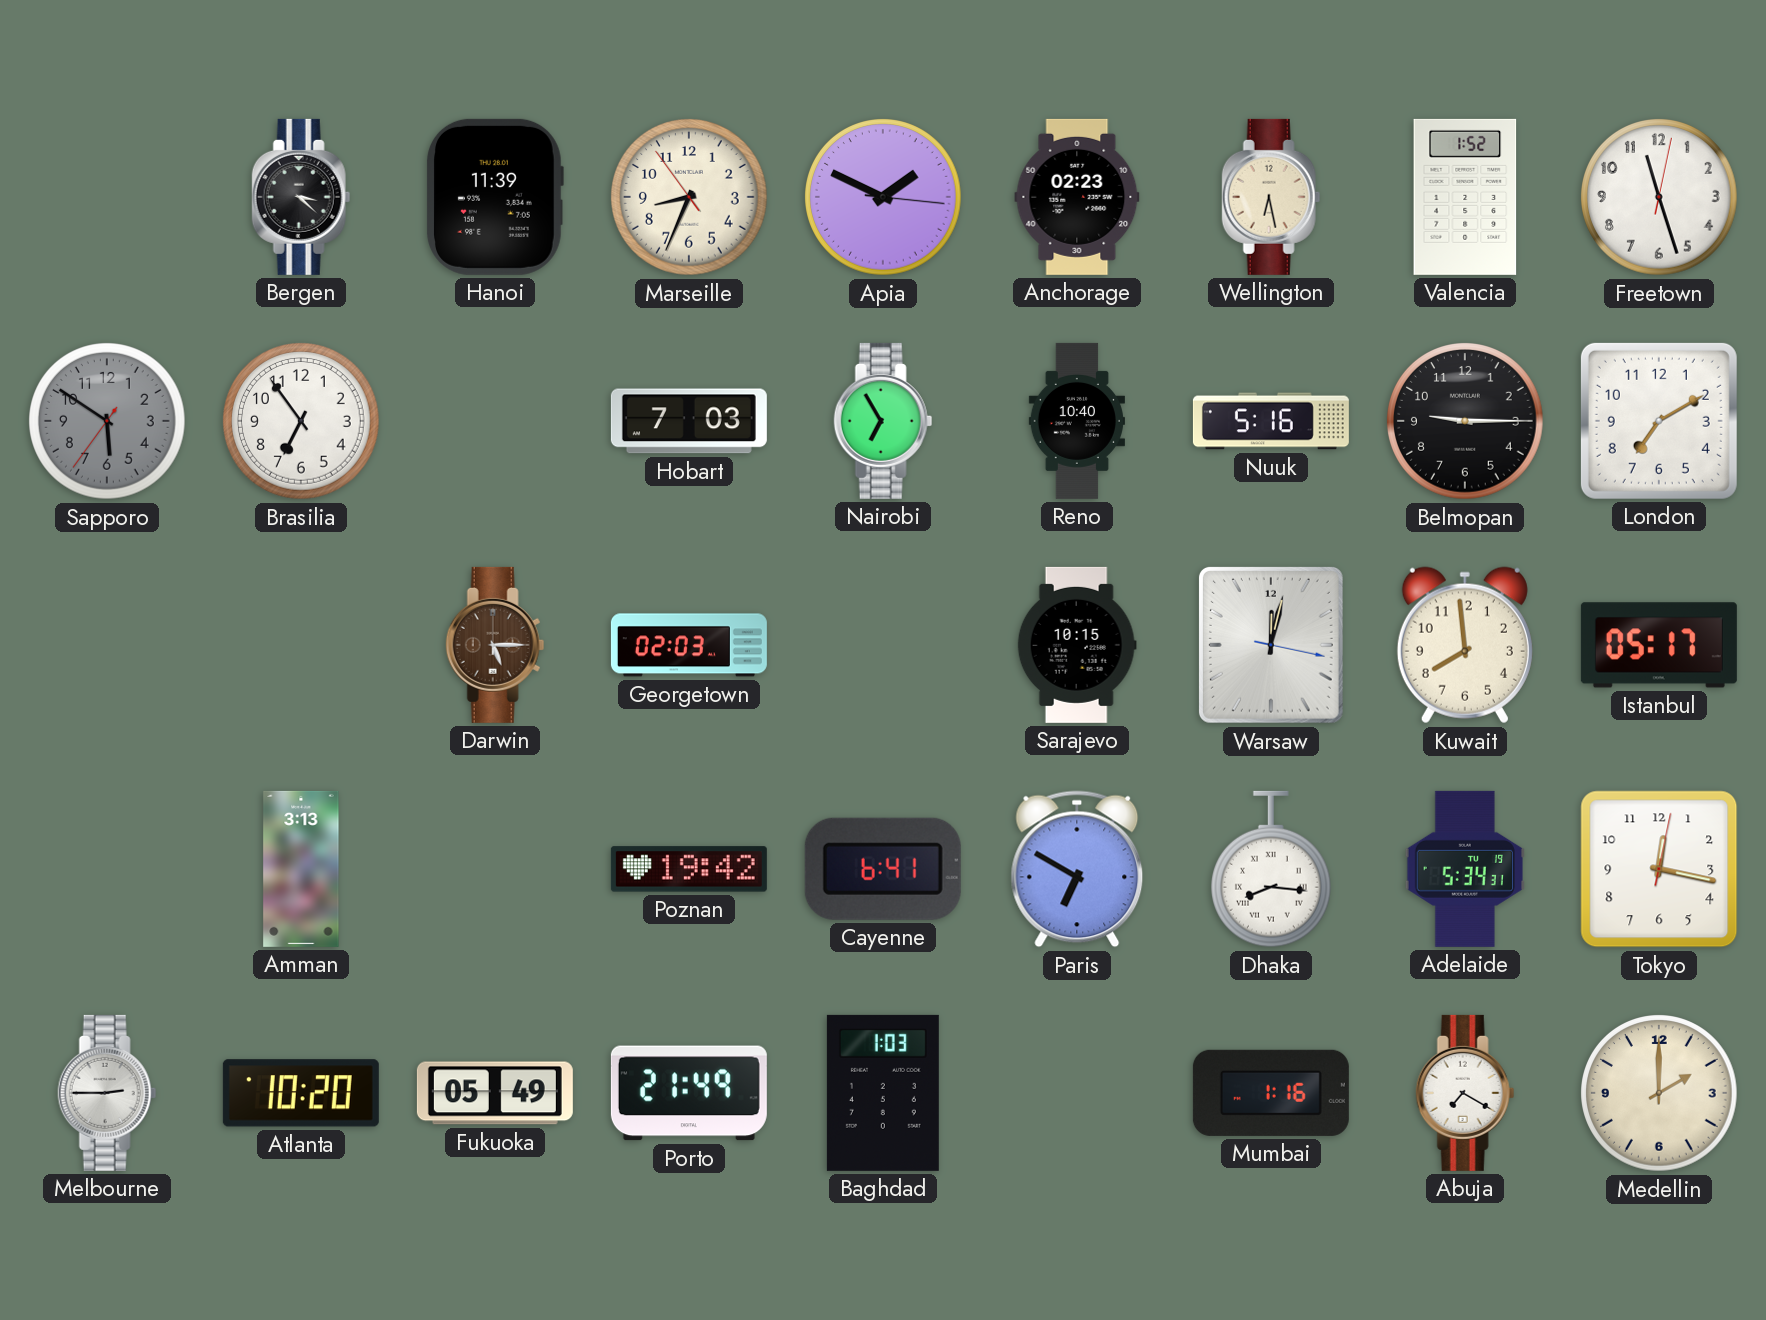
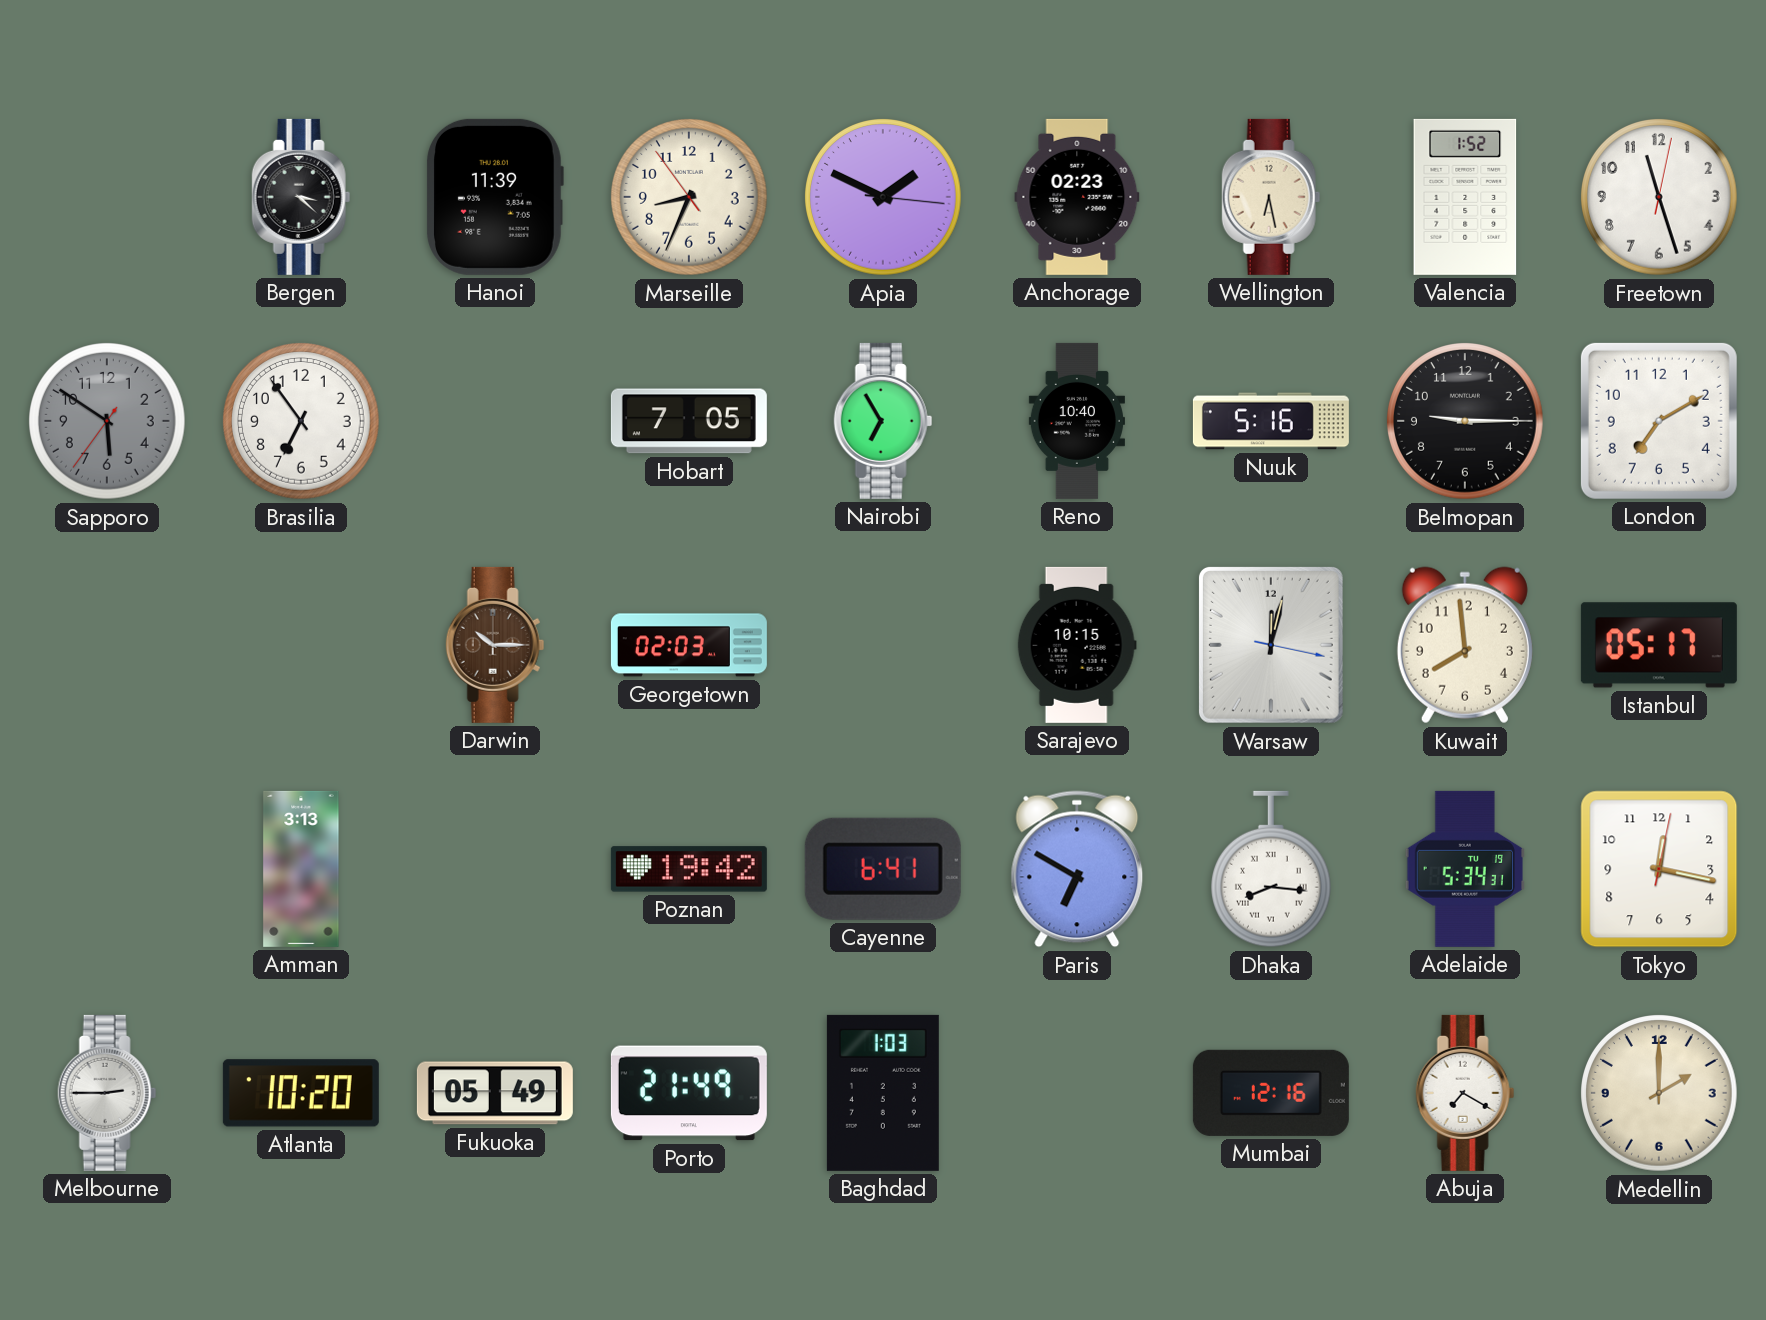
Hobart: 7:03 -> 7:05 (689, 421)
Darwin: 5:15 -> 10:15 (495, 645)
Mumbai: 1:16 -> 12:16 (1271, 1093)
